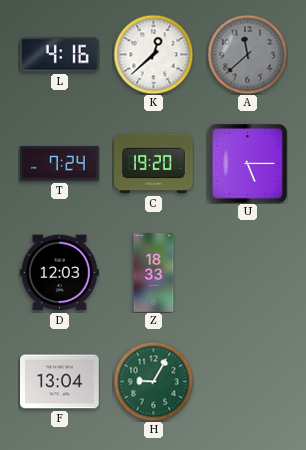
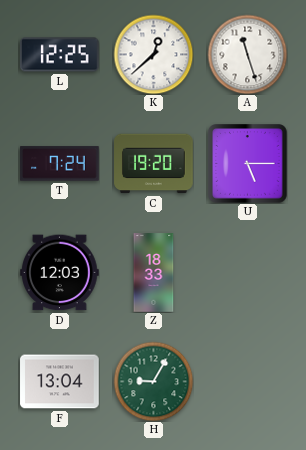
L: 4:16 -> 12:25 (60, 55)
A: 11:38 -> 11:27 (247, 54)
A dial: grey -> white (247, 54)
